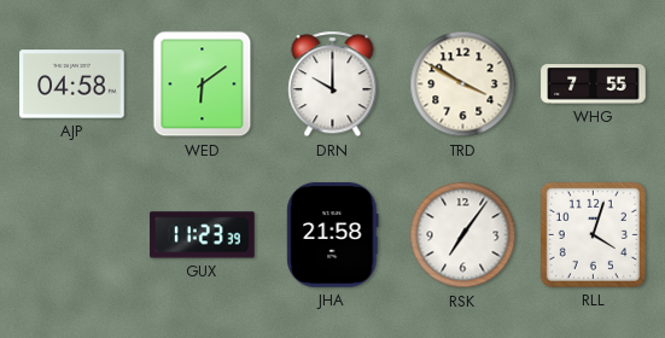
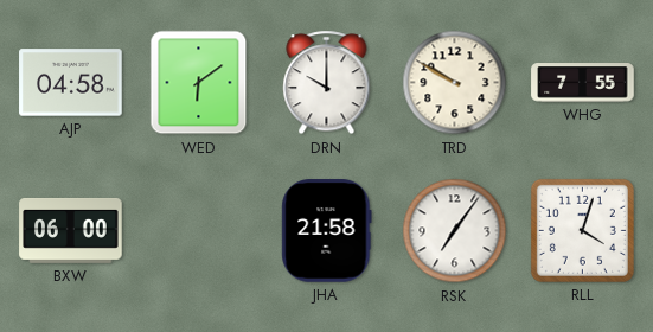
TRD: 3:50 -> 9:50 (455, 83)
BXW: none -> 06:00 (71, 230)
GUX: 11:23 -> none (203, 235)
